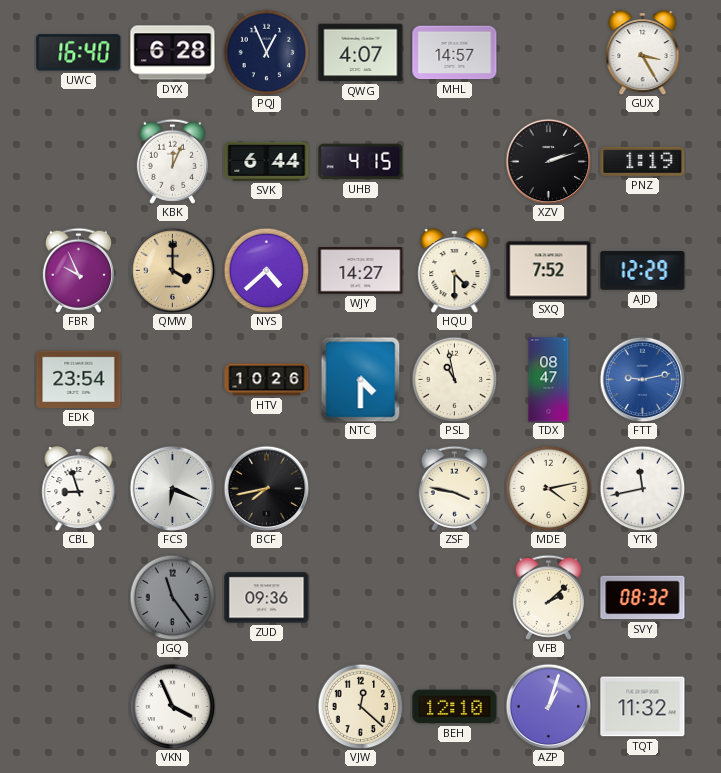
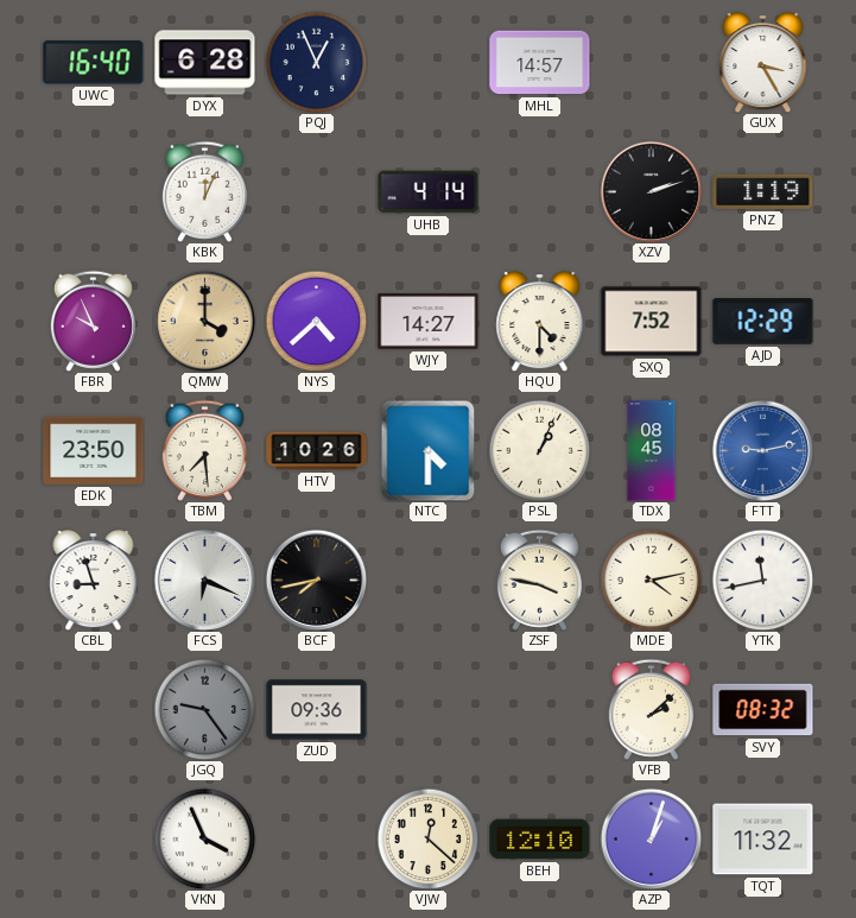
QWG: 4:07 -> none (361, 53)
SVK: 6:44 -> none (267, 161)
UHB: 4:15 -> 4:14 (429, 192)
EDK: 23:54 -> 23:50 (94, 450)
TBM: none -> 7:29 (204, 450)
PSL: 10:58 -> 1:04 (539, 450)
TDX: 08:47 -> 08:45 (652, 451)
JGQ: 11:24 -> 9:24 (204, 709)
